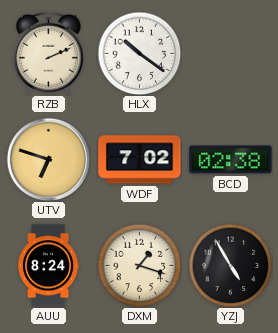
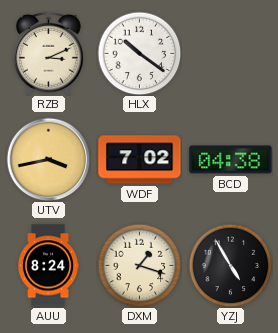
RZB: 2:11 -> 3:11 (48, 53)
UTV: 6:48 -> 3:43 (48, 159)
BCD: 02:38 -> 04:38 (231, 160)
